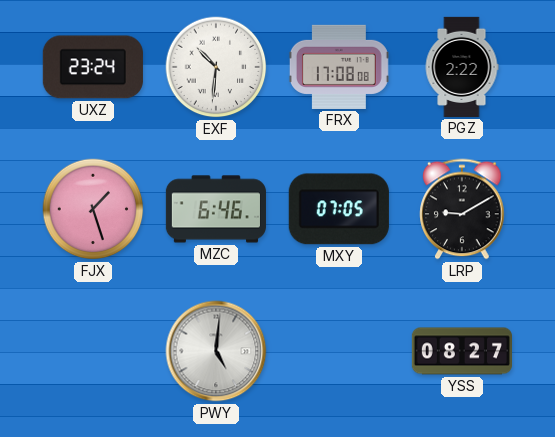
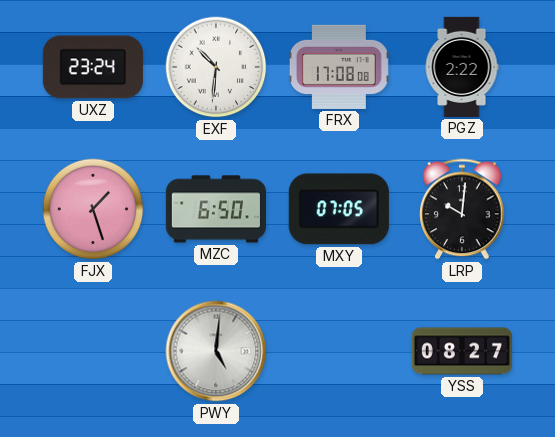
MZC: 6:46 -> 6:50 (216, 209)
LRP: 9:10 -> 10:01 (462, 209)
